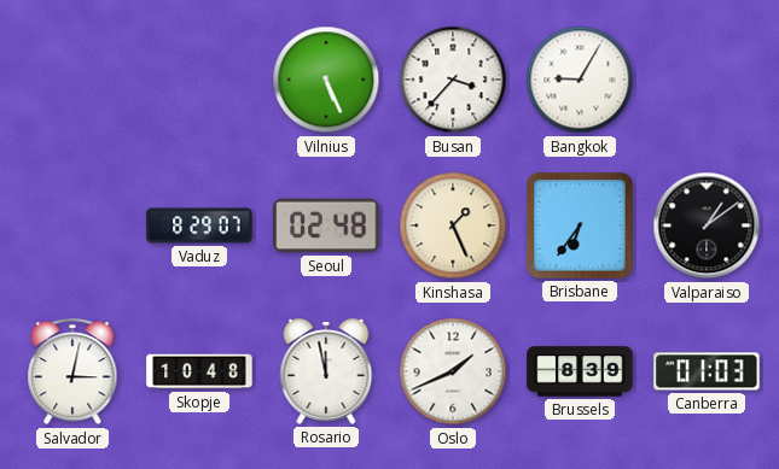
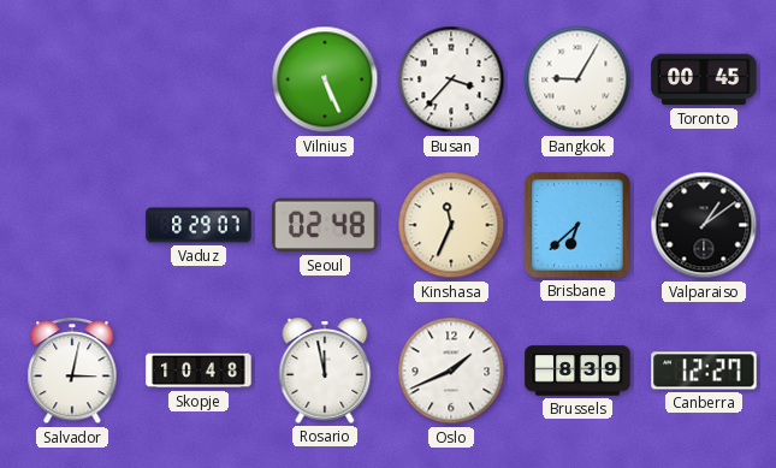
Toronto: none -> 00:45 (704, 79)
Kinshasa: 1:26 -> 11:34 (451, 225)
Brisbane: 6:36 -> 6:38 (577, 225)
Canberra: 01:03 -> 12:27 (704, 371)
